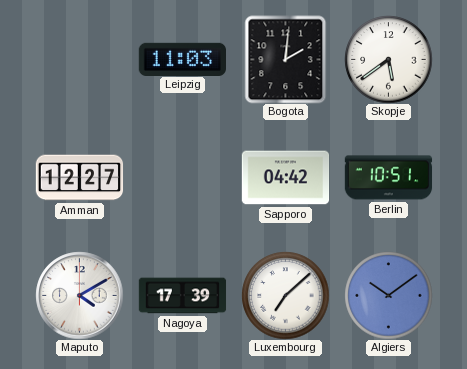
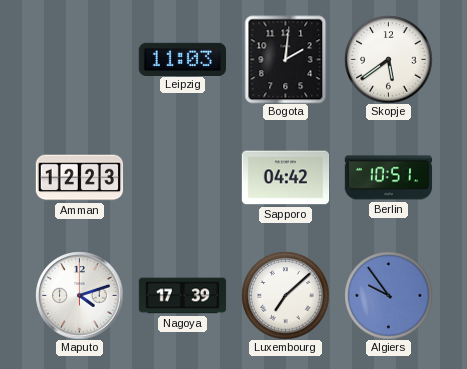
Amman: 12:27 -> 12:23 (79, 178)
Maputo: 4:10 -> 4:12 (79, 295)
Algiers: 10:09 -> 9:54 (388, 295)
